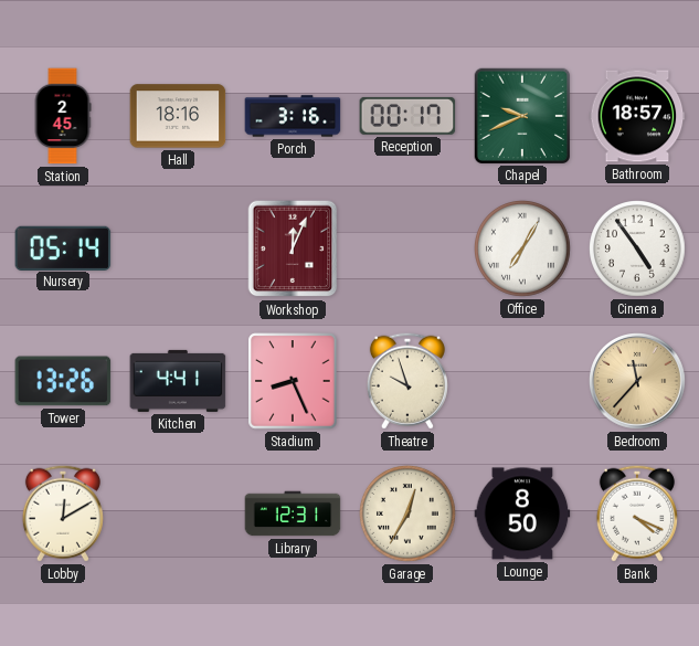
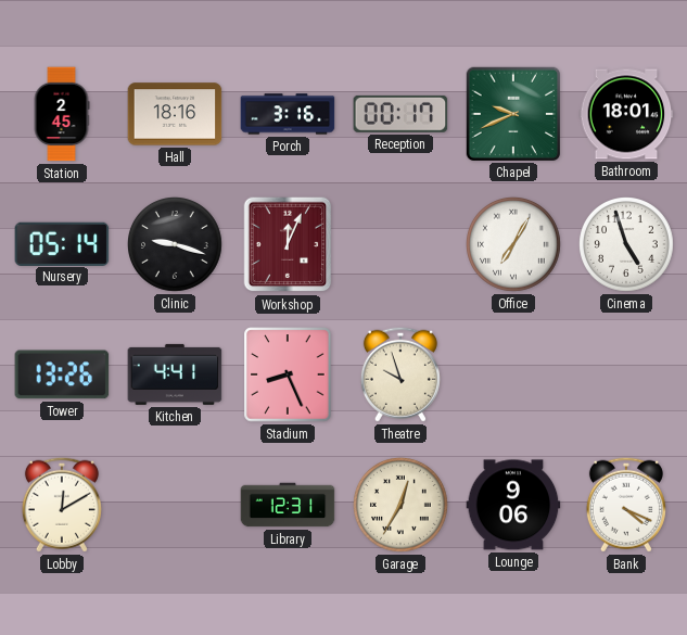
Bathroom: 18:57 -> 18:01 (626, 114)
Clinic: none -> 9:18 (176, 245)
Cinema: 4:54 -> 4:57 (627, 245)
Bedroom: 11:37 -> none (637, 381)
Lounge: 8:50 -> 9:06 (513, 505)
